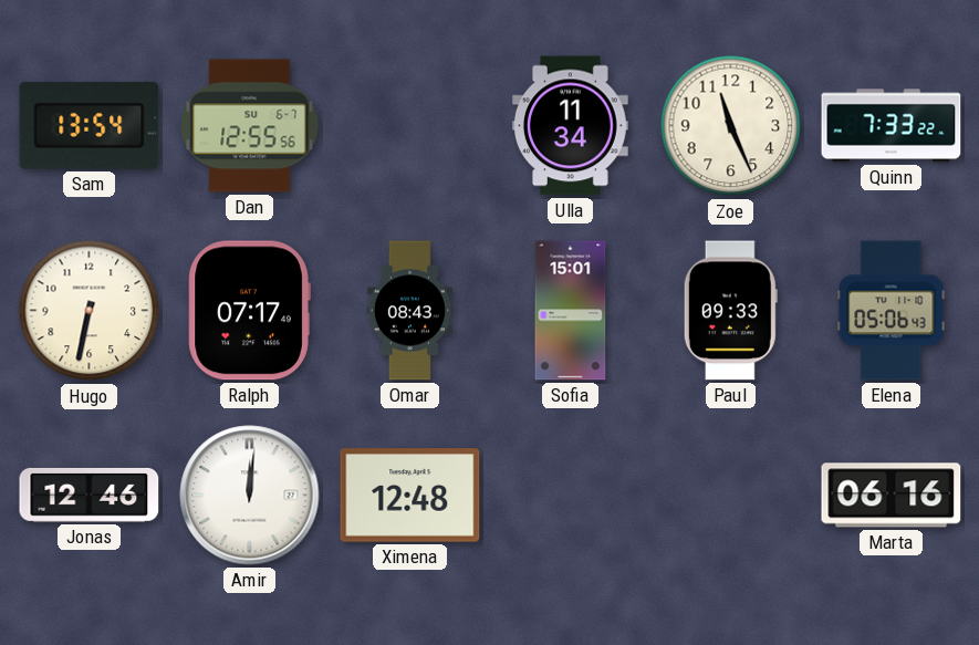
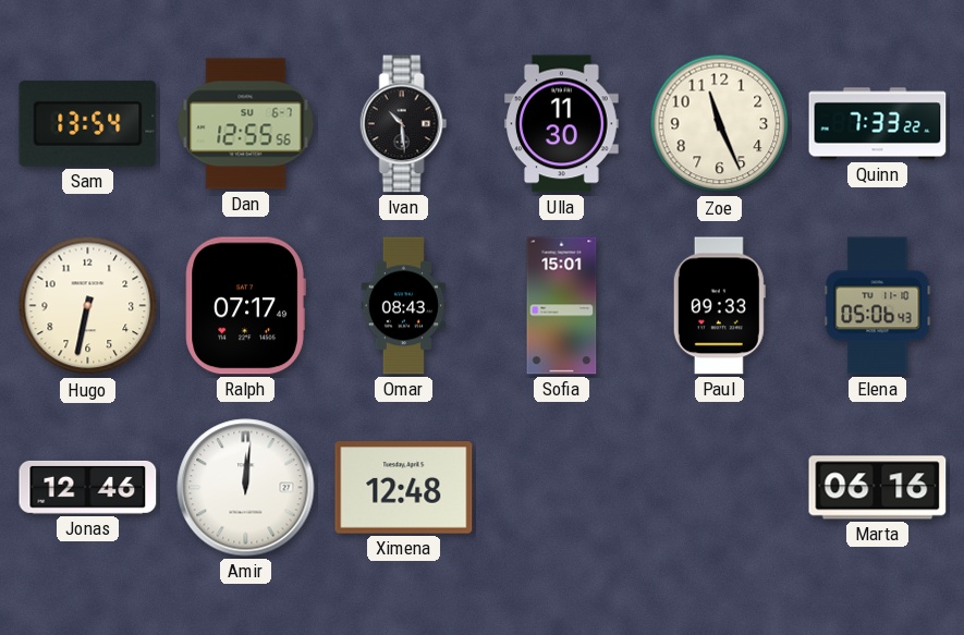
Ivan: none -> 10:29 (404, 124)
Ulla: 11:34 -> 11:30 (562, 124)
